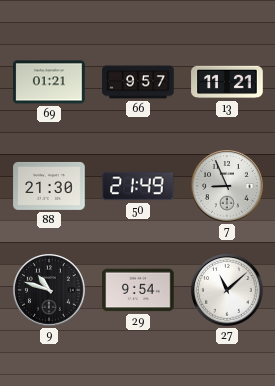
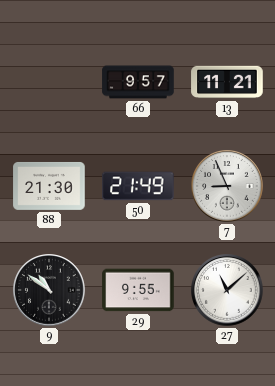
69: 01:21 -> none (49, 82)
9: 10:48 -> 10:51 (50, 291)
29: 9:54 -> 9:55 (138, 290)
